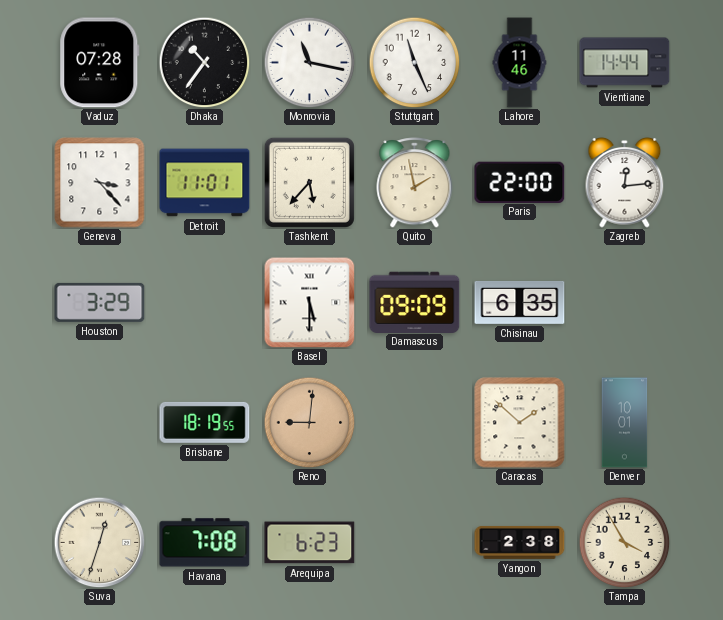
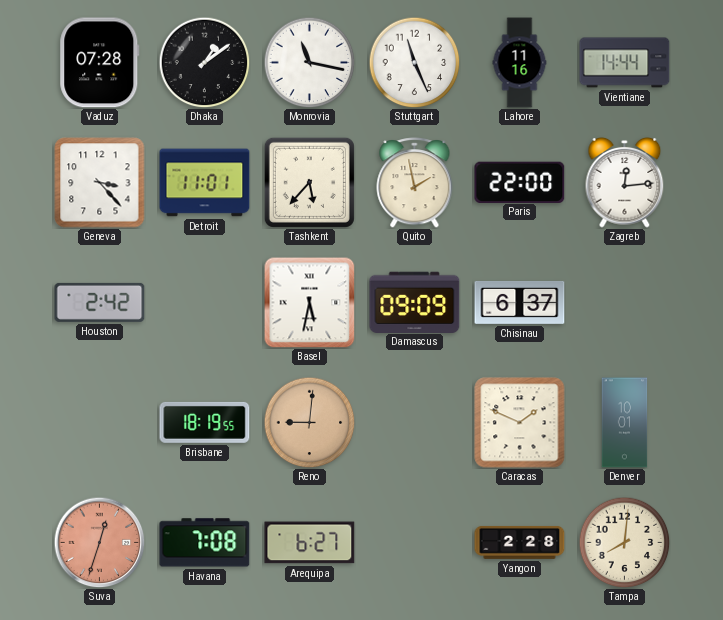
Dhaka: 10:36 -> 1:09 (204, 62)
Lahore: 11:46 -> 11:16 (520, 63)
Houston: 3:29 -> 2:42 (100, 302)
Basel: 5:30 -> 5:32 (309, 302)
Chisinau: 6:35 -> 6:37 (520, 302)
Caracas: 1:52 -> 1:49 (520, 423)
Suva dial: cream -> salmon (99, 542)
Arequipa: 6:23 -> 6:27 (310, 543)
Yangon: 2:38 -> 2:28 (520, 542)
Tampa: 3:55 -> 8:01 (624, 542)
